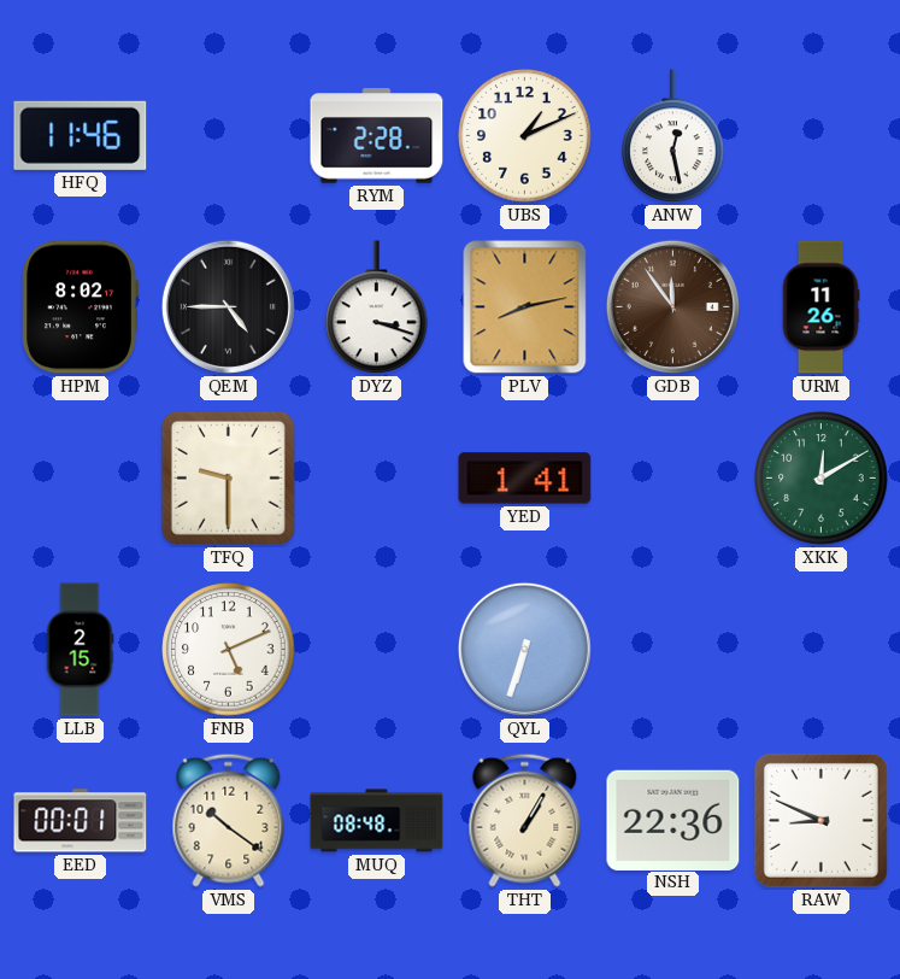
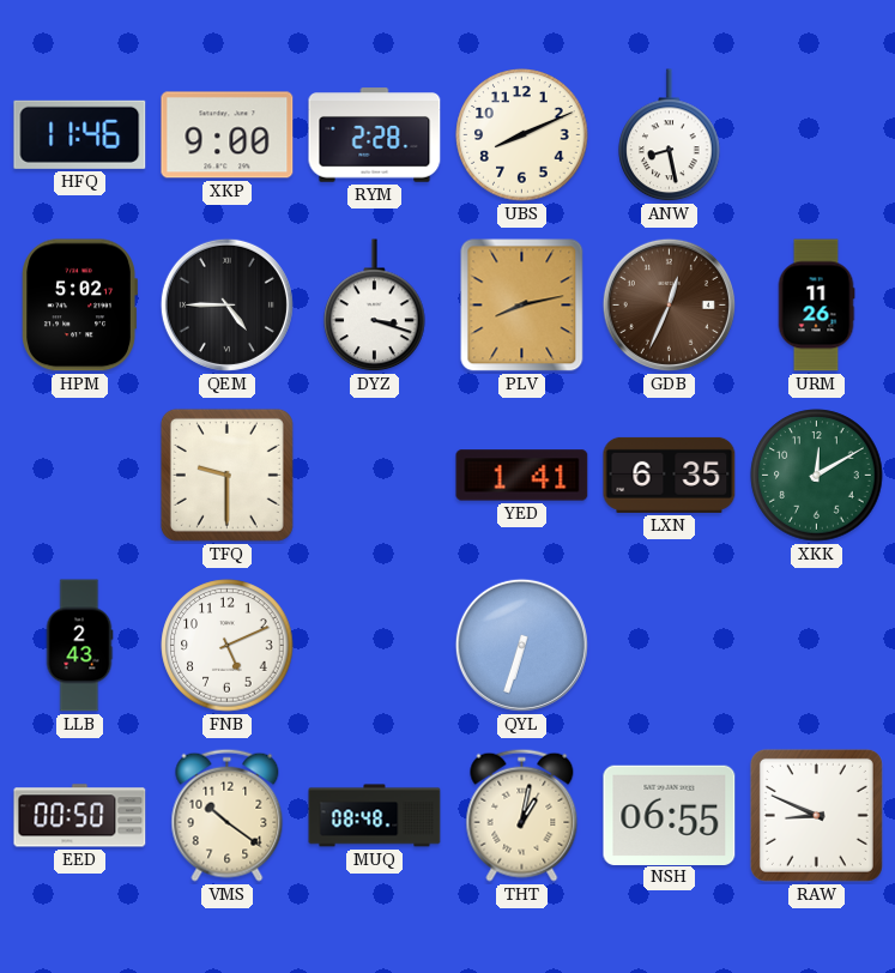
XKP: none -> 9:00 (228, 135)
UBS: 1:11 -> 8:11 (522, 135)
ANW: 12:28 -> 8:28 (670, 135)
HPM: 8:02 -> 5:02 (79, 306)
GDB: 11:54 -> 12:34 (669, 304)
LXN: none -> 6:35 (670, 475)
LLB: 2:15 -> 2:43 (79, 646)
EED: 00:01 -> 00:50 (80, 816)
THT: 1:05 -> 1:02 (522, 815)
NSH: 22:36 -> 06:55 (670, 815)
